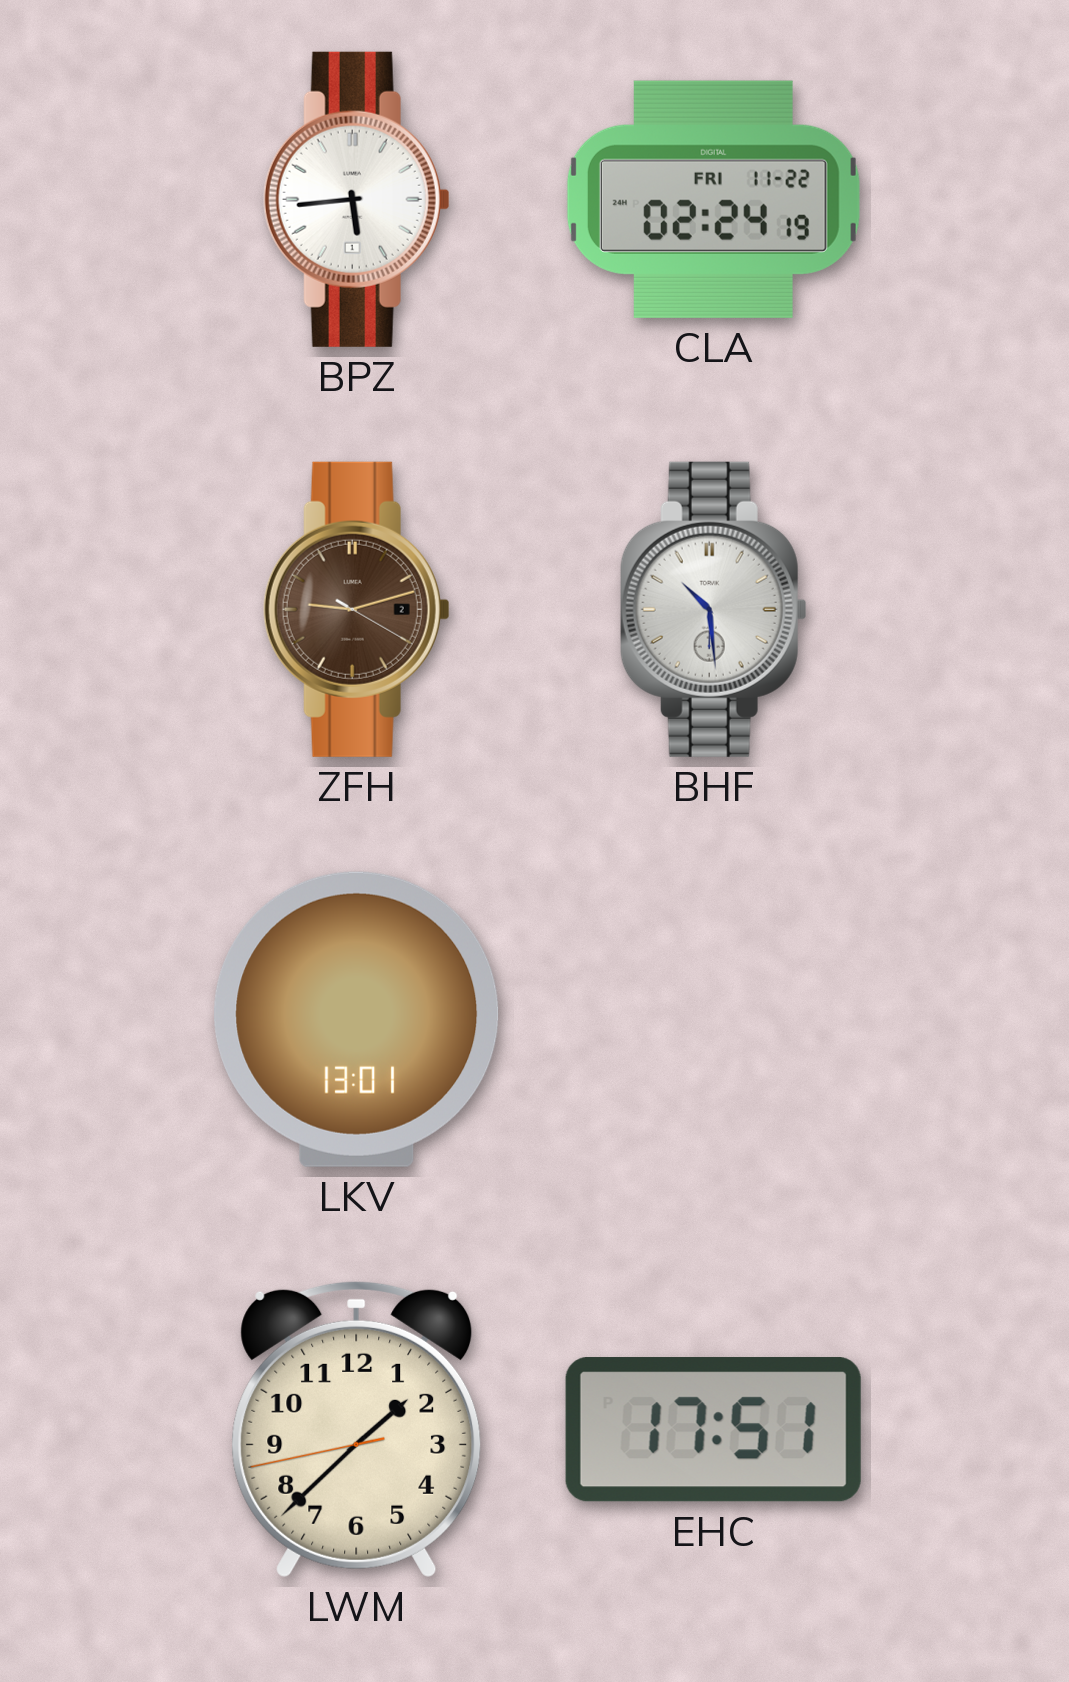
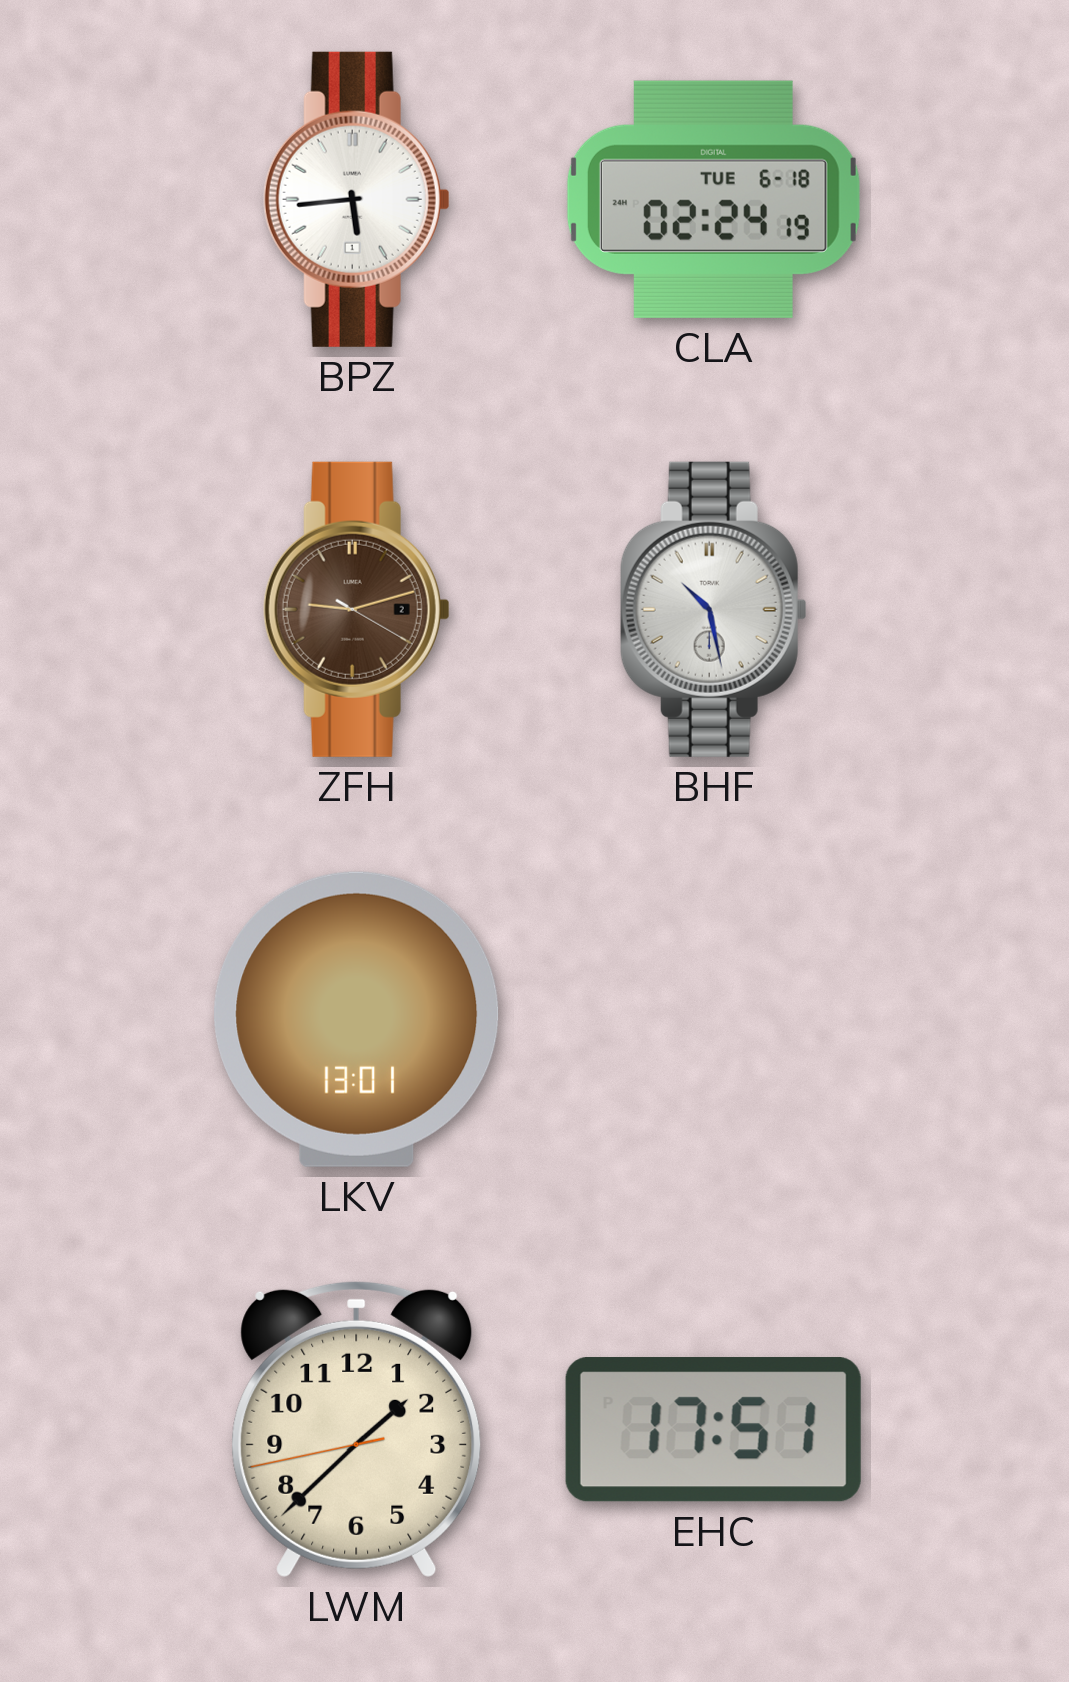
CLA date: FRI 11-22 -> TUE 6-18 (713, 199)
BHF: 10:29 -> 10:28 (713, 609)
